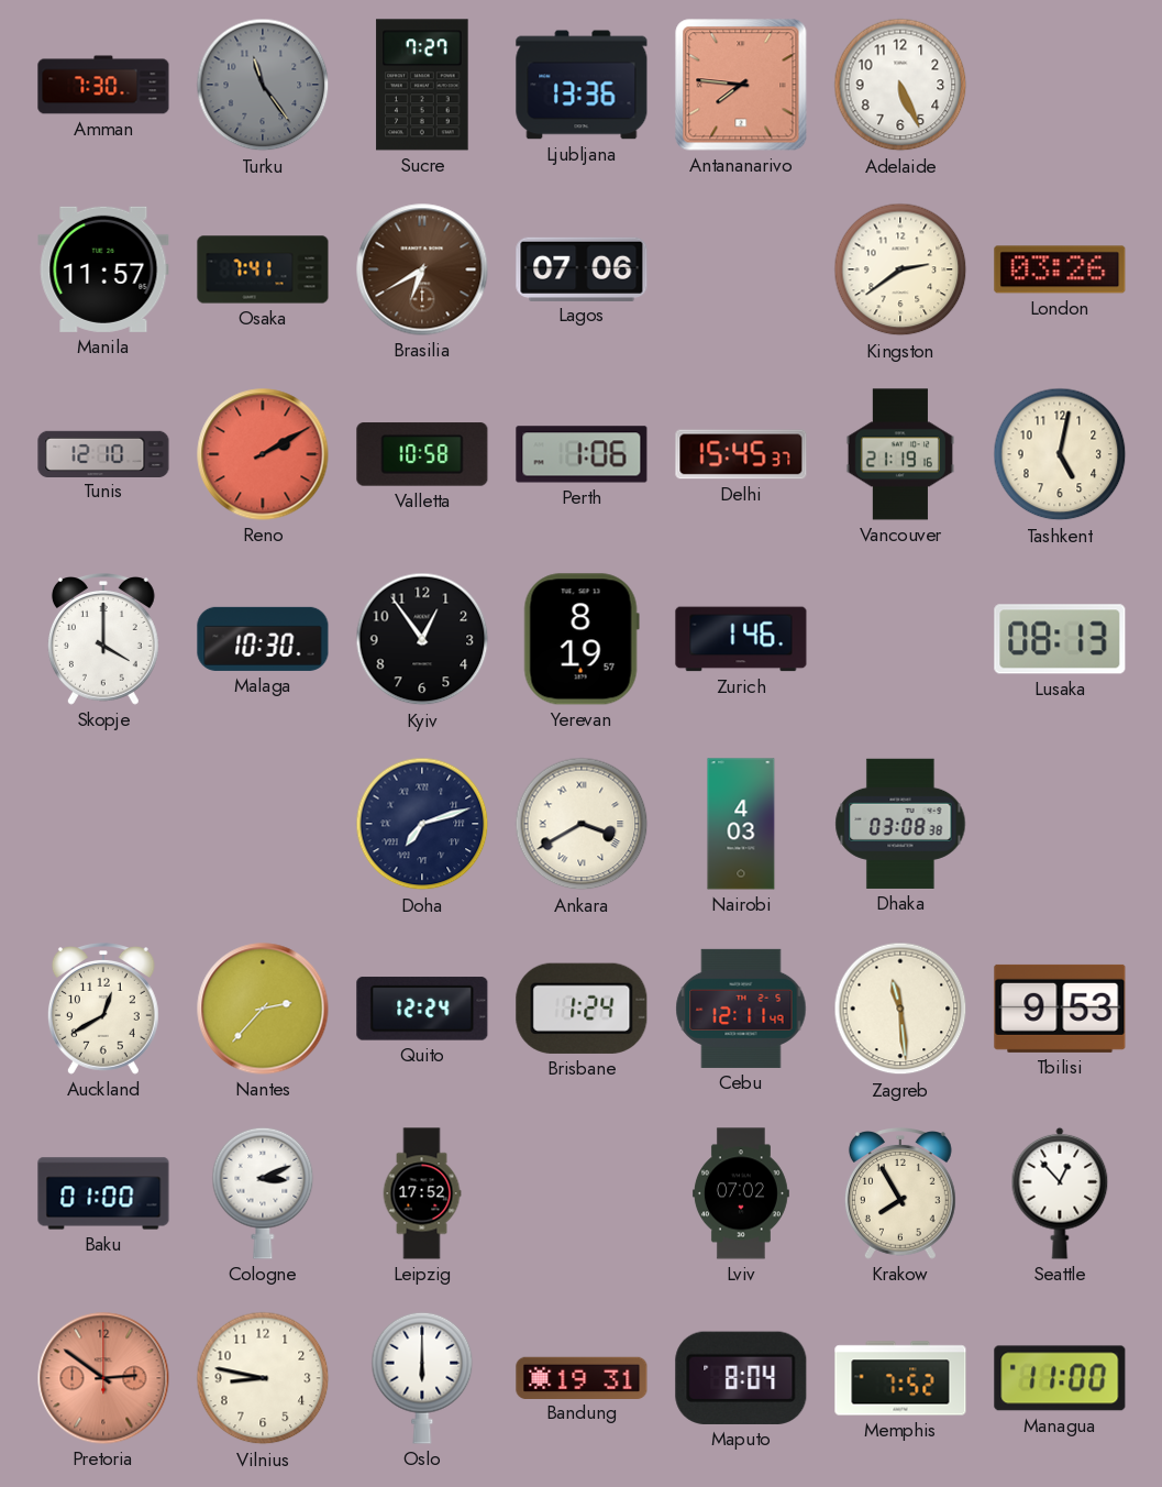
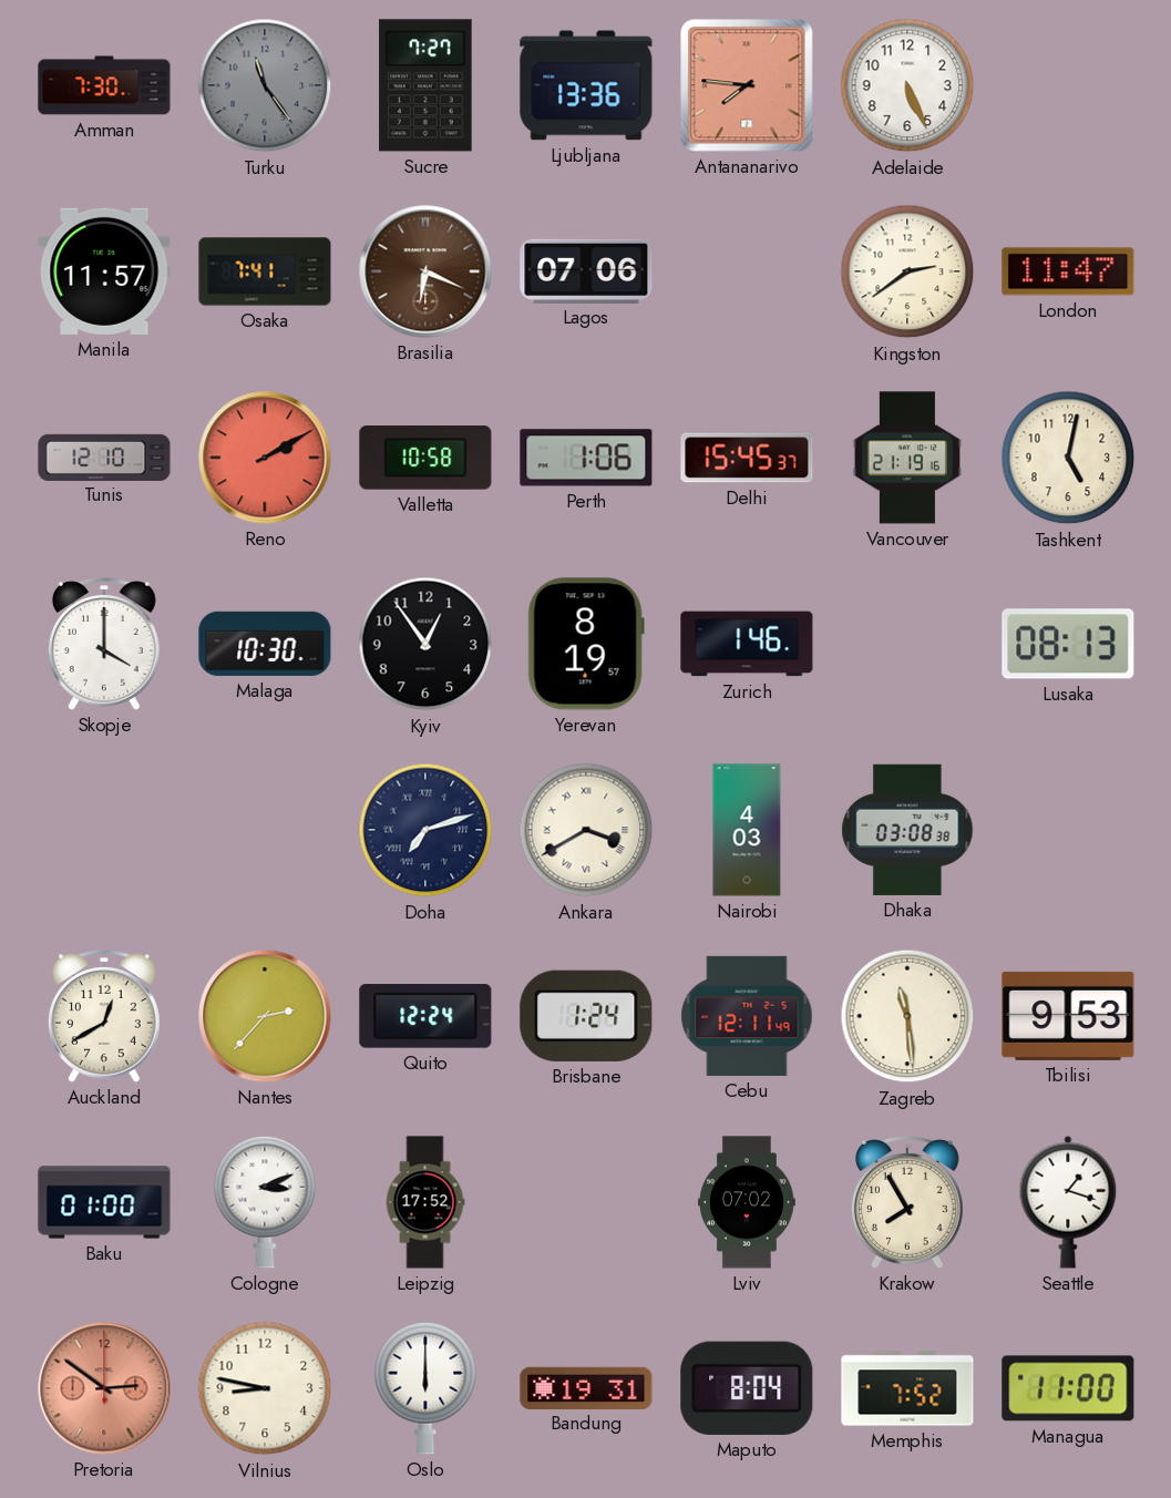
Brasilia: 6:40 -> 6:19 (425, 271)
London: 03:26 -> 11:47 (1068, 271)
Seattle: 12:53 -> 1:18 (1068, 1202)
